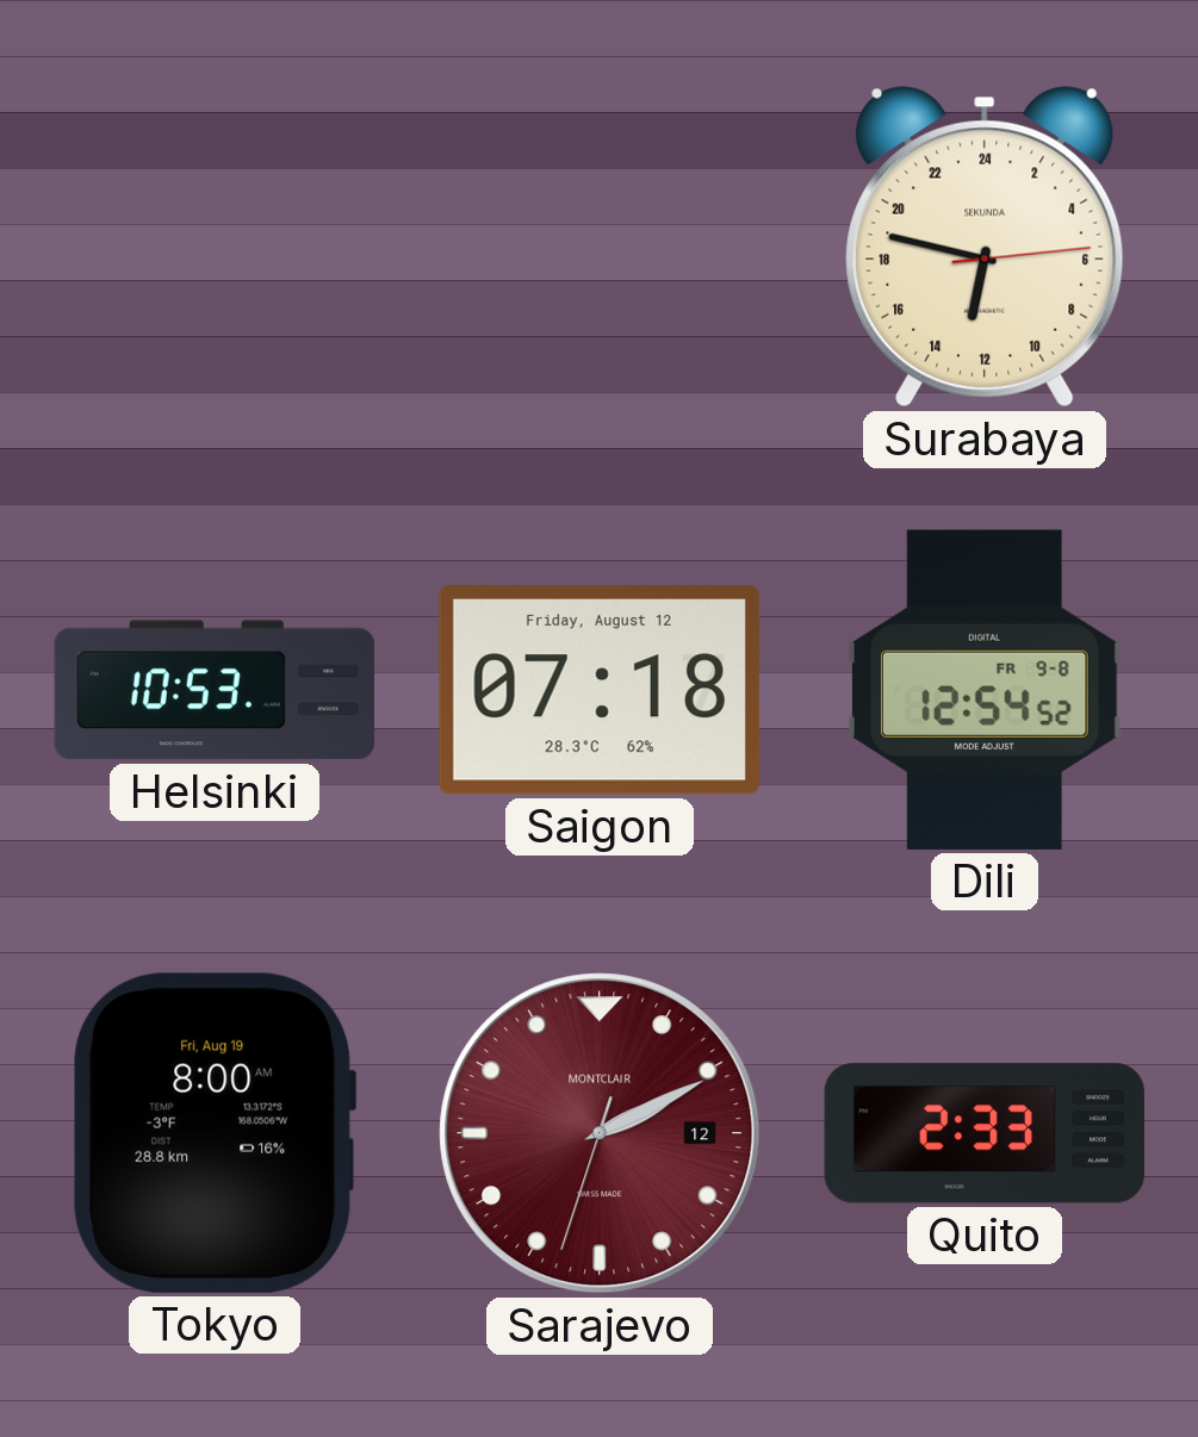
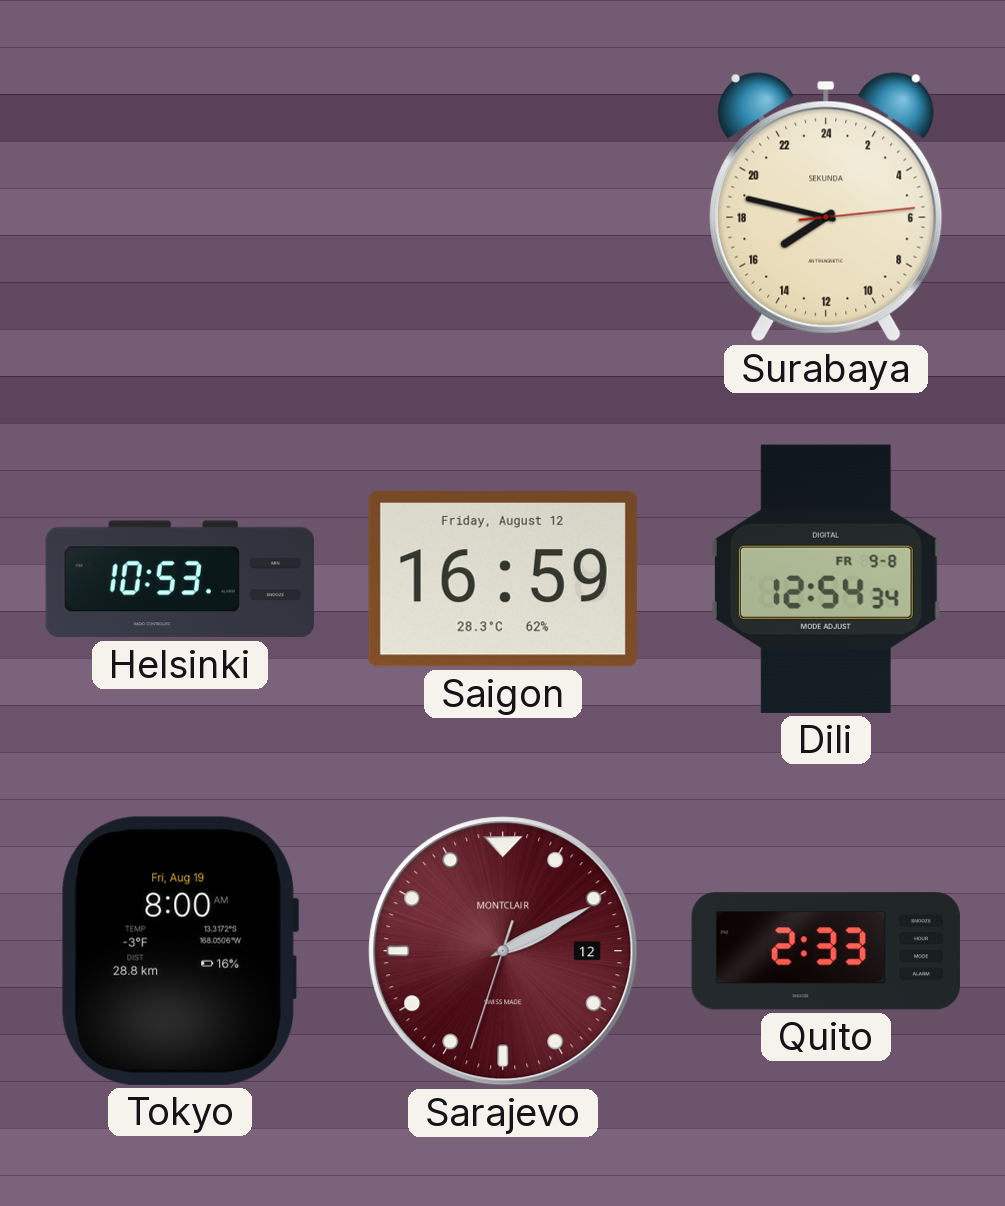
Surabaya: 12:47 -> 15:47 (827, 207)
Saigon: 07:18 -> 16:59 (503, 580)
Dili: 12:54:52 -> 12:54:34 (827, 579)
